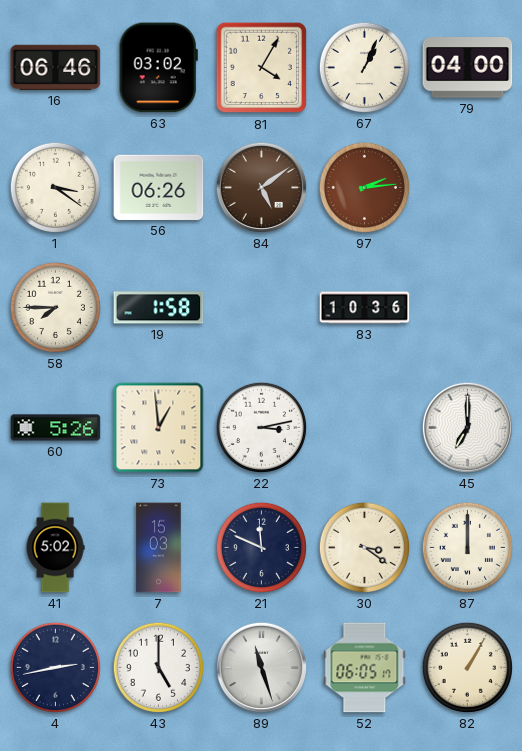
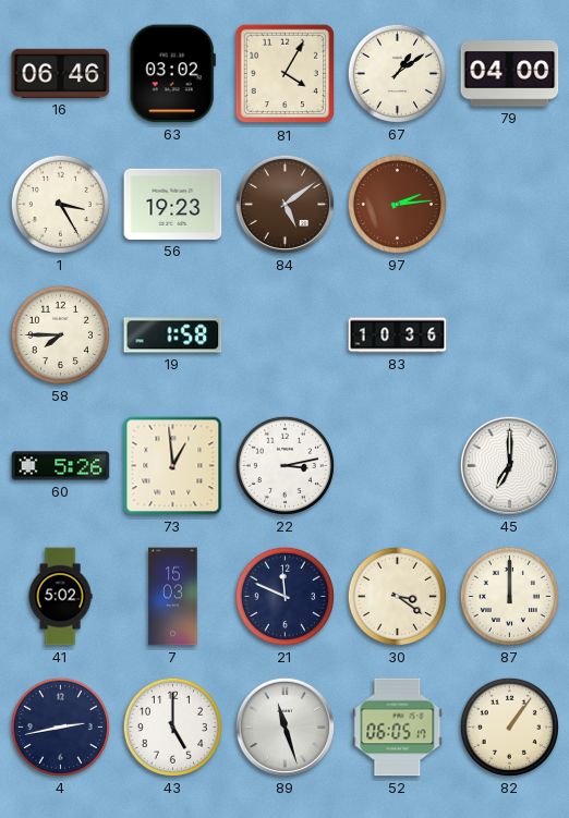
67: 1:04 -> 1:09 (397, 73)
1: 3:21 -> 3:25 (60, 204)
56: 06:26 -> 19:23 (173, 204)
82: 1:05 -> 1:06 (509, 727)
